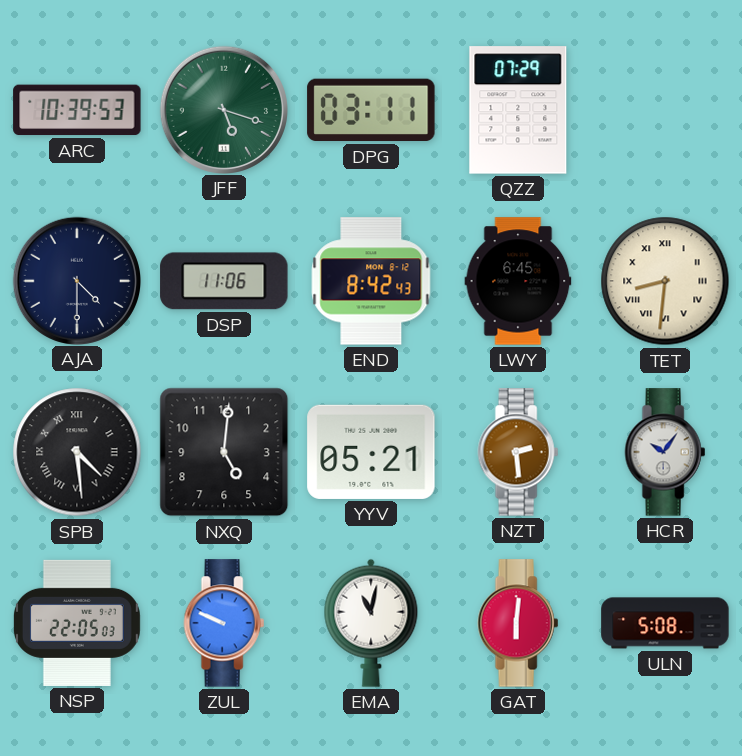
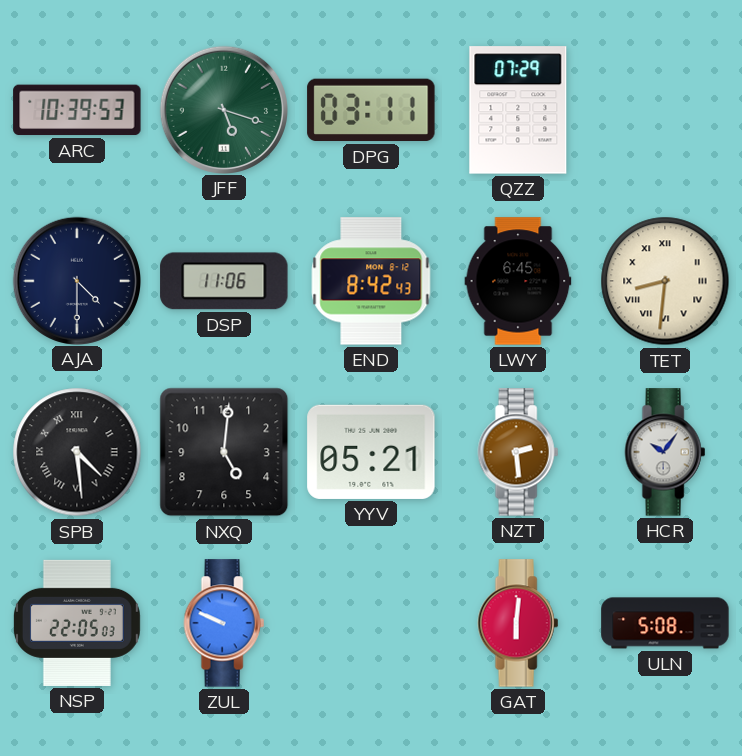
EMA: 11:02 -> none (371, 623)
